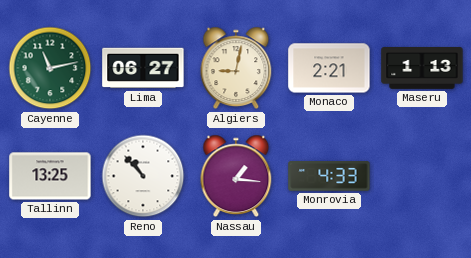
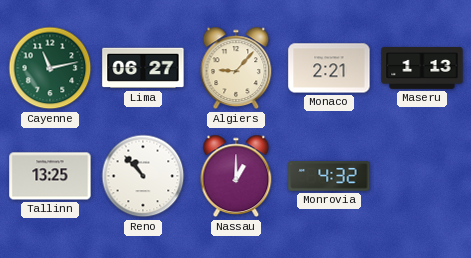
Algiers: 9:02 -> 9:07 (236, 68)
Nassau: 1:16 -> 1:00 (236, 176)
Monrovia: 4:33 -> 4:32 (329, 176)
